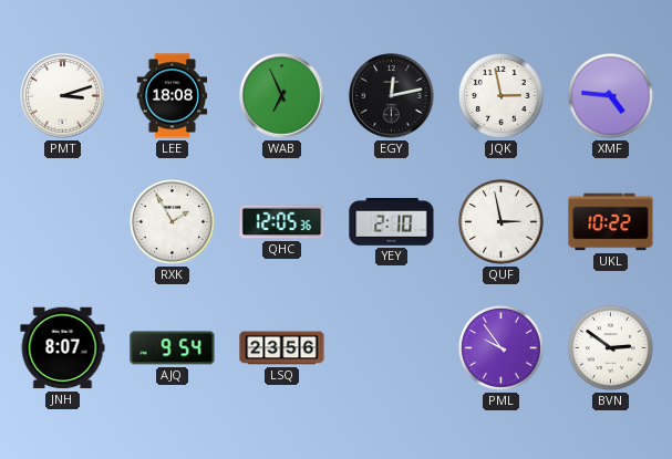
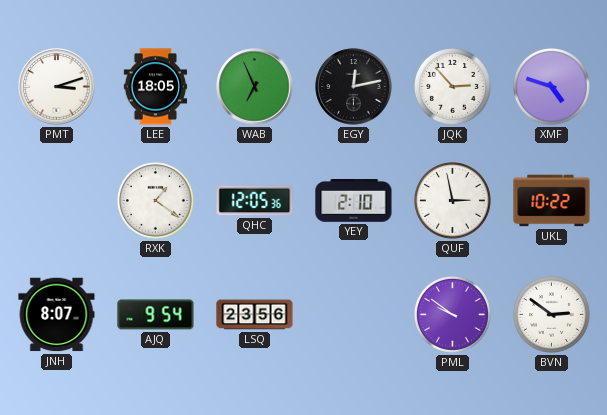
LEE: 18:08 -> 18:05 (156, 87)
JQK: 2:58 -> 2:53 (452, 86)
XMF: 4:46 -> 4:48 (551, 86)
RXK: 1:55 -> 1:21 (155, 200)
PML: 9:54 -> 9:51 (452, 314)
